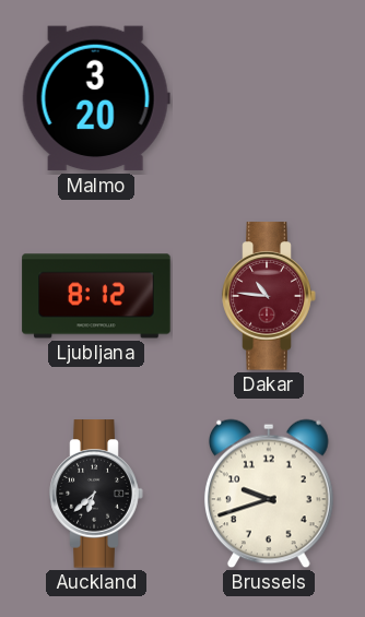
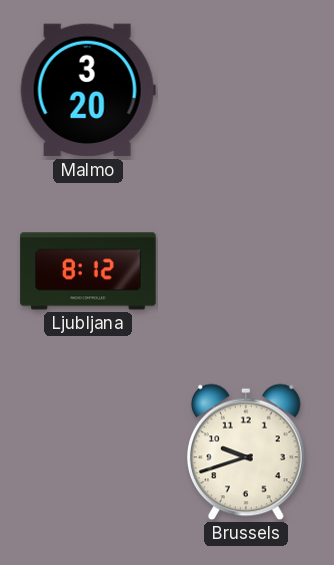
Dakar: 10:46 -> none (269, 296)
Auckland: 6:38 -> none (96, 494)
